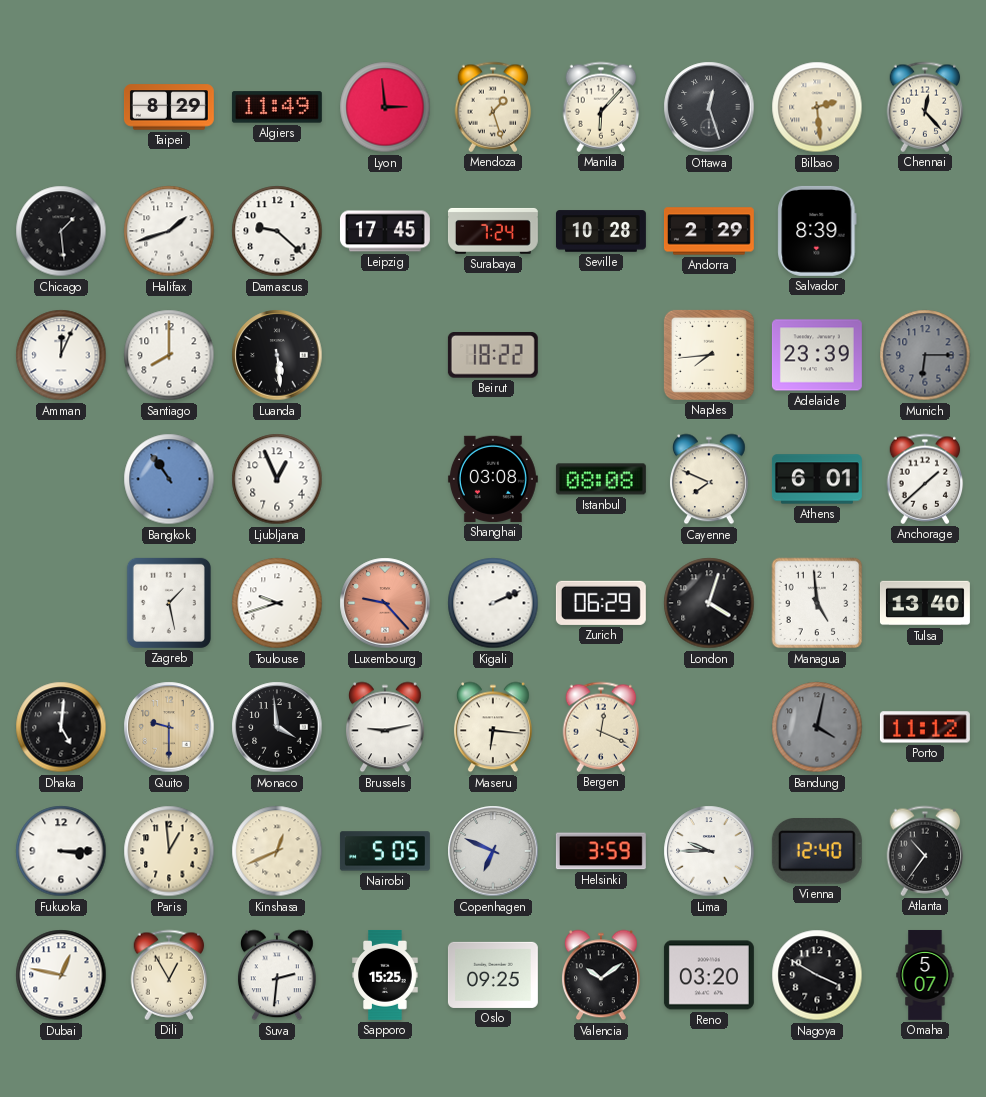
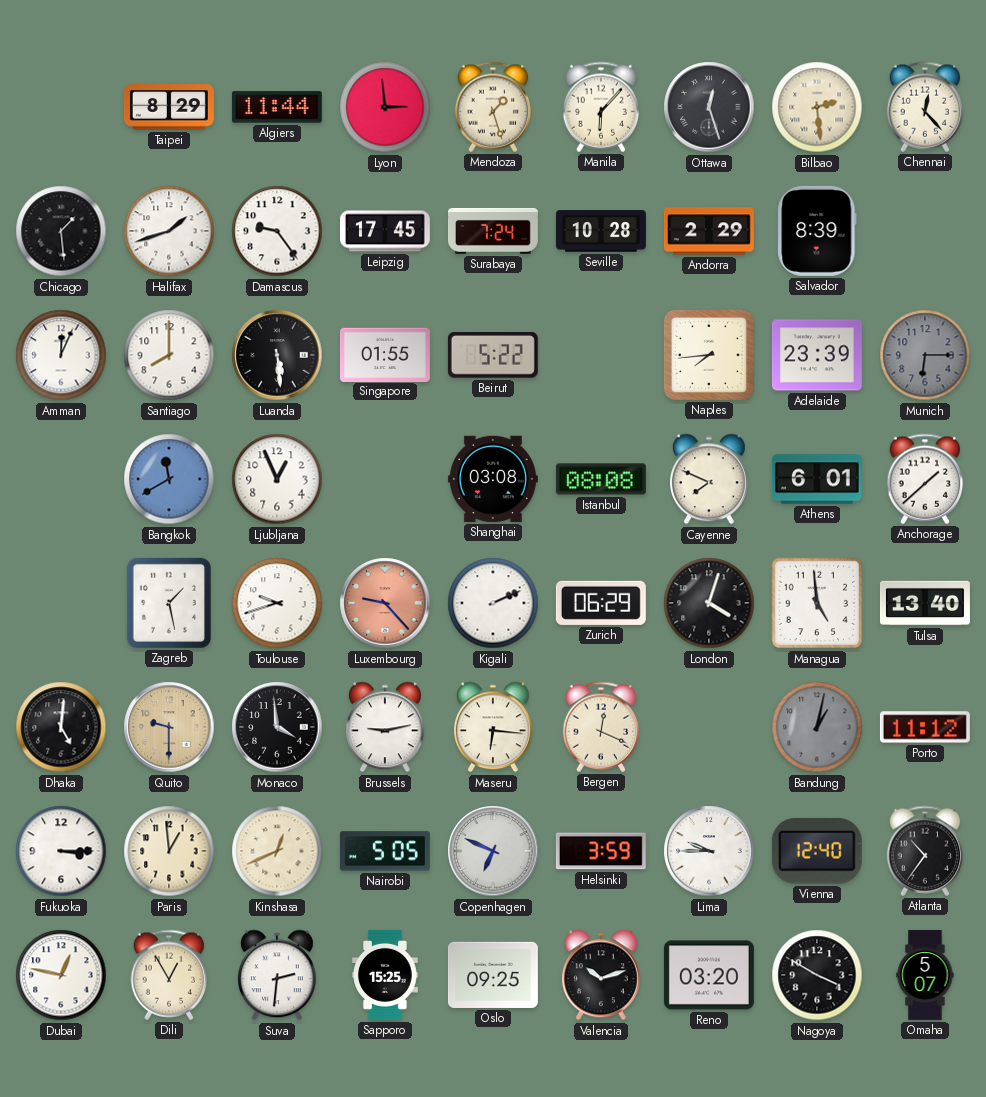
Algiers: 11:49 -> 11:44 (277, 107)
Damascus: 9:22 -> 9:24 (277, 231)
Singapore: none -> 01:55 (385, 354)
Beirut: 18:22 -> 5:22 (493, 356)
Bangkok: 10:54 -> 11:40 (169, 479)
Bandung: 4:02 -> 1:02 (817, 727)
Valencia: 10:09 -> 10:12 (601, 975)
